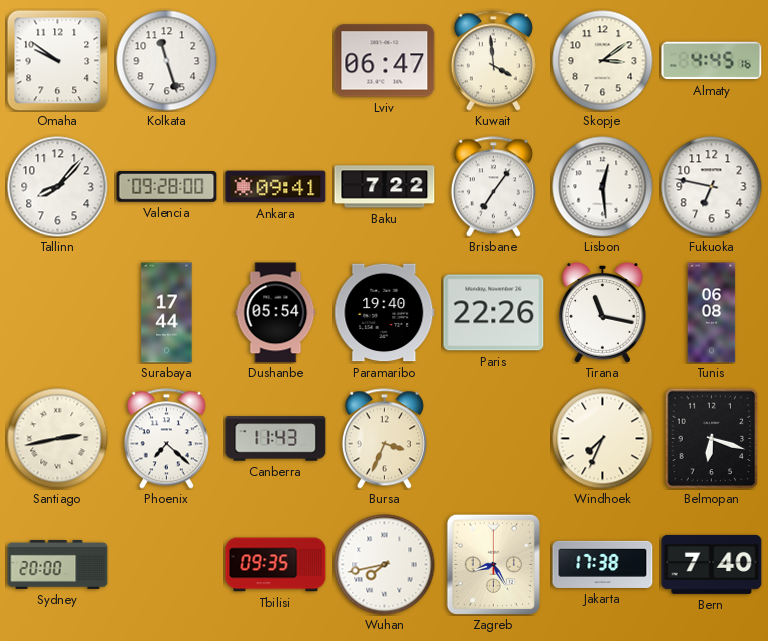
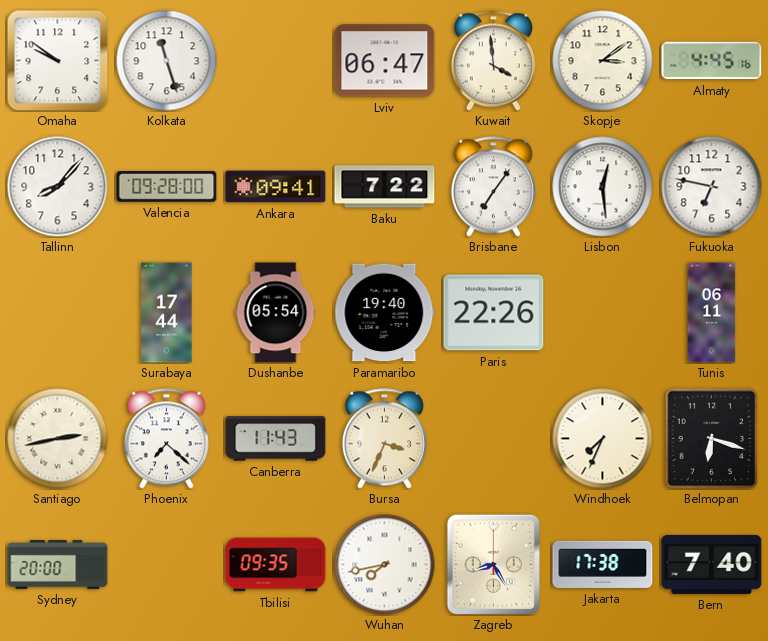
Tirana: 11:17 -> none (602, 313)
Tunis: 06:08 -> 06:11 (712, 313)
